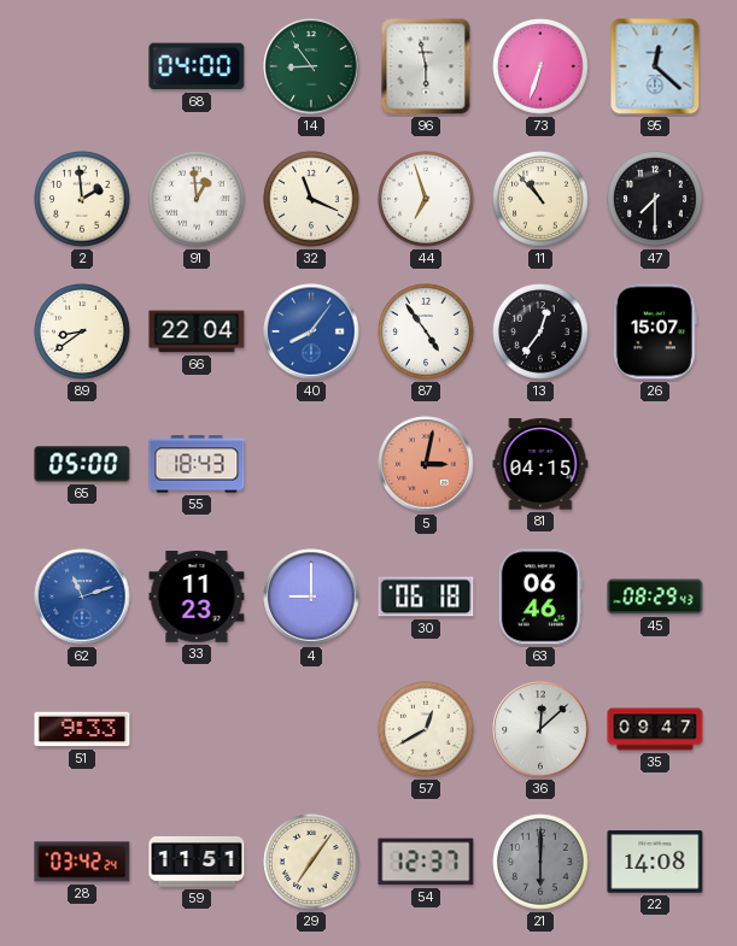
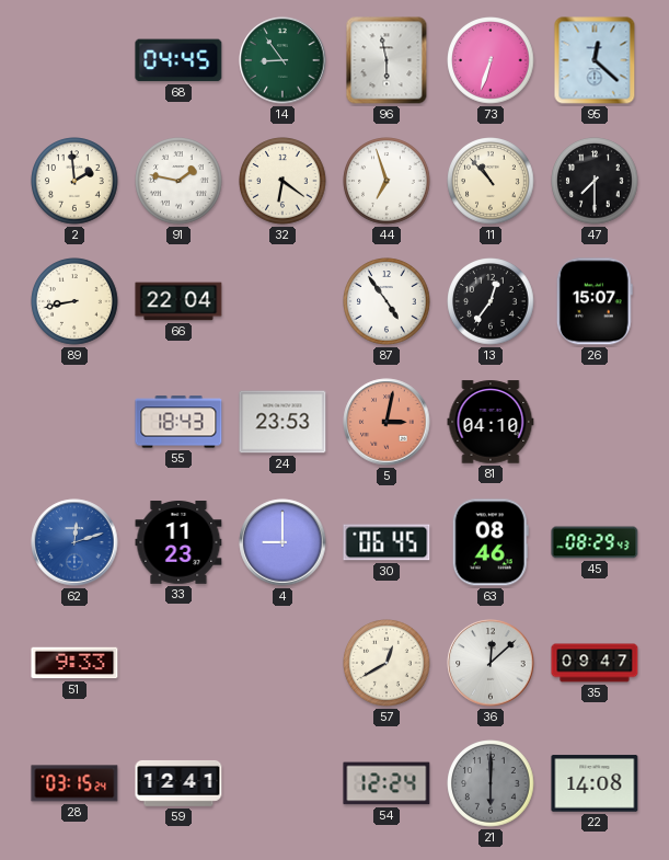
68: 04:00 -> 04:45 (178, 60)
91: 12:59 -> 1:47 (178, 181)
32: 11:19 -> 6:21 (282, 181)
89: 8:39 -> 8:43 (74, 301)
40: 8:06 -> none (311, 331)
65: 05:00 -> none (82, 464)
24: none -> 23:53 (282, 422)
81: 04:15 -> 04:10 (491, 422)
62: 11:12 -> 12:12 (74, 542)
30: 06:18 -> 06:45 (387, 542)
63: 06:46 -> 08:46 (491, 542)
28: 03:42 -> 03:15 (74, 783)
59: 11:51 -> 12:41 (178, 783)
29: 7:06 -> none (311, 862)
54: 12:37 -> 12:24 (387, 783)
